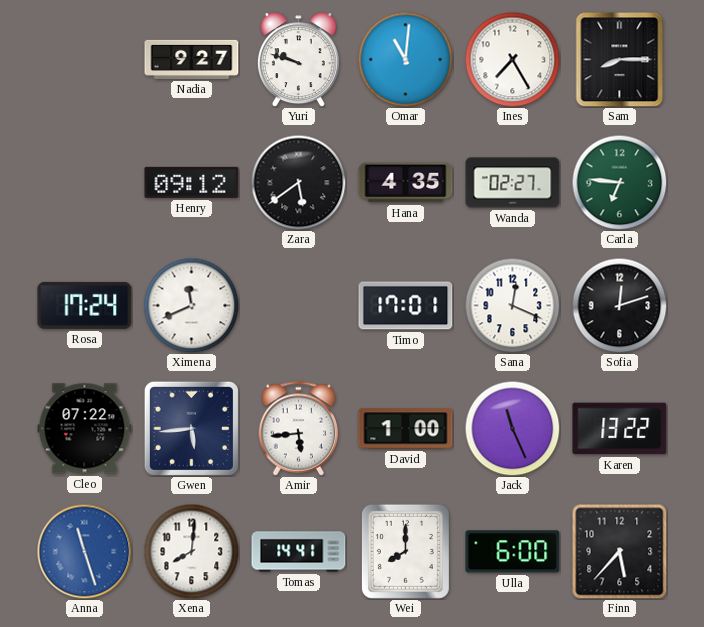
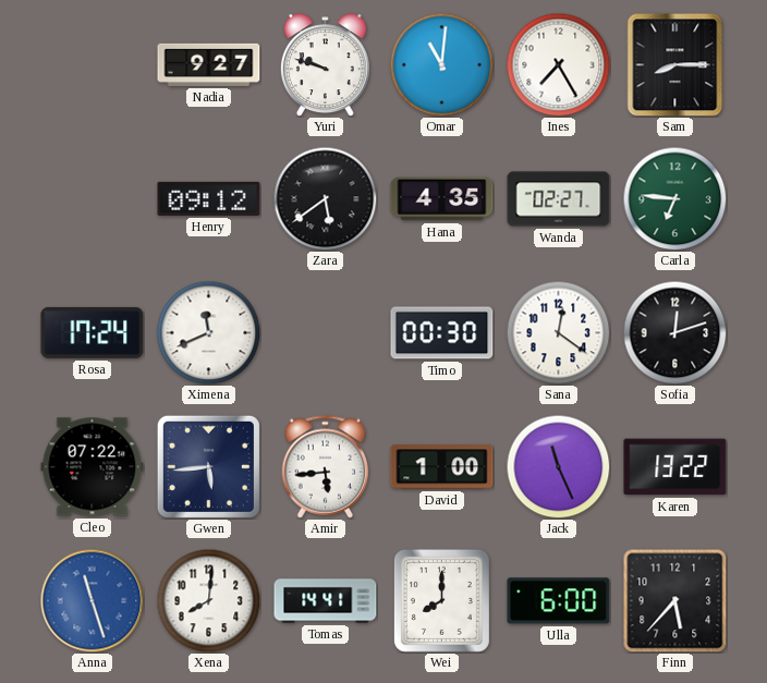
Timo: 17:01 -> 00:30 (442, 333)
Sana: 12:19 -> 12:21 (558, 332)
